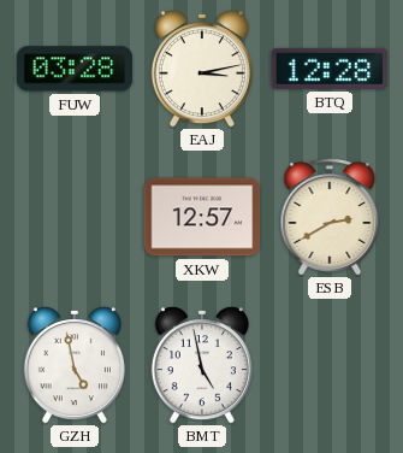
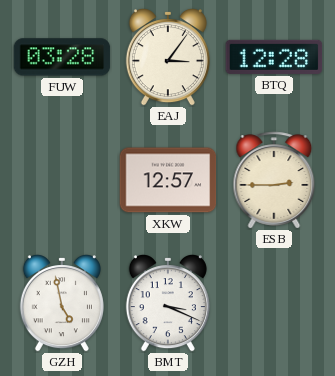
EAJ: 3:13 -> 3:06 (168, 58)
ESB: 2:40 -> 2:45 (274, 180)
BMT: 4:58 -> 3:19 (168, 304)
